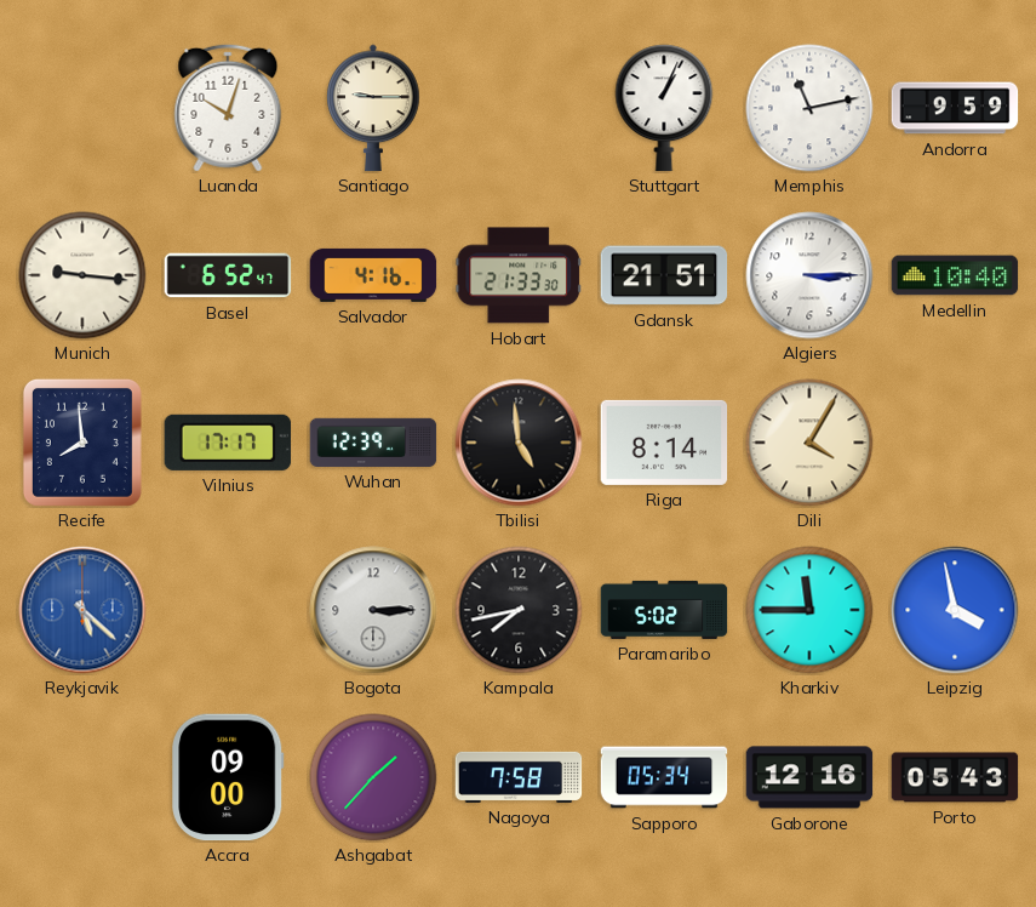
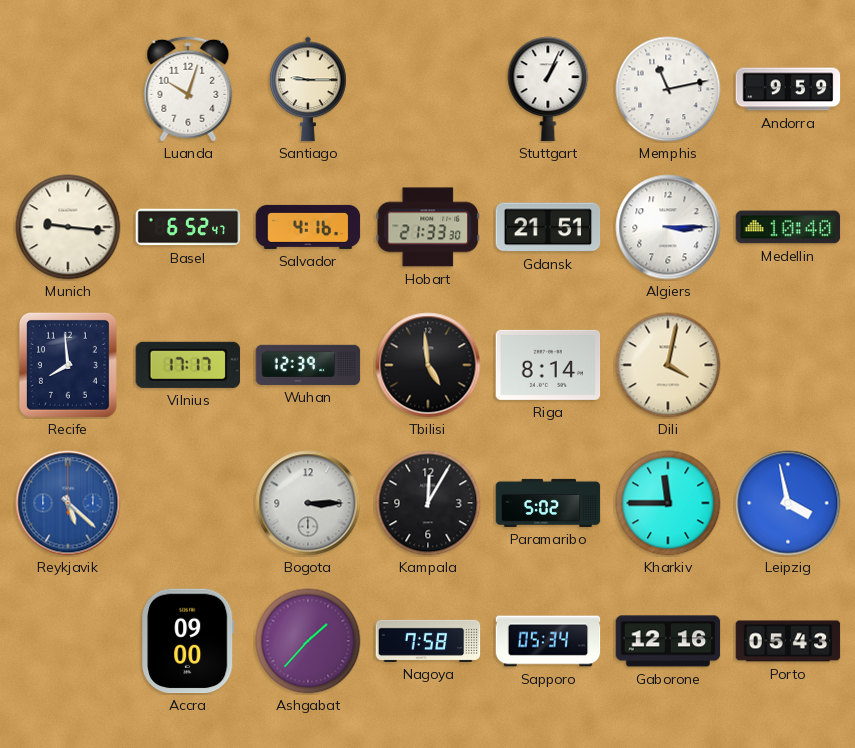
Dili: 4:05 -> 4:02 (668, 365)
Kampala: 7:43 -> 12:05 (428, 503)
